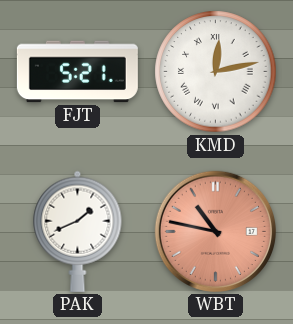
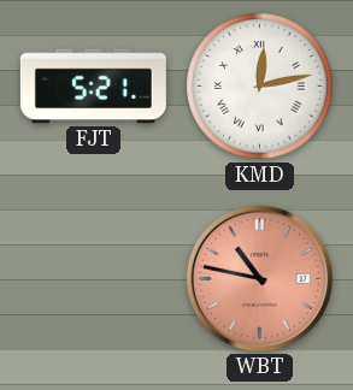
PAK: 1:41 -> none (78, 231)
